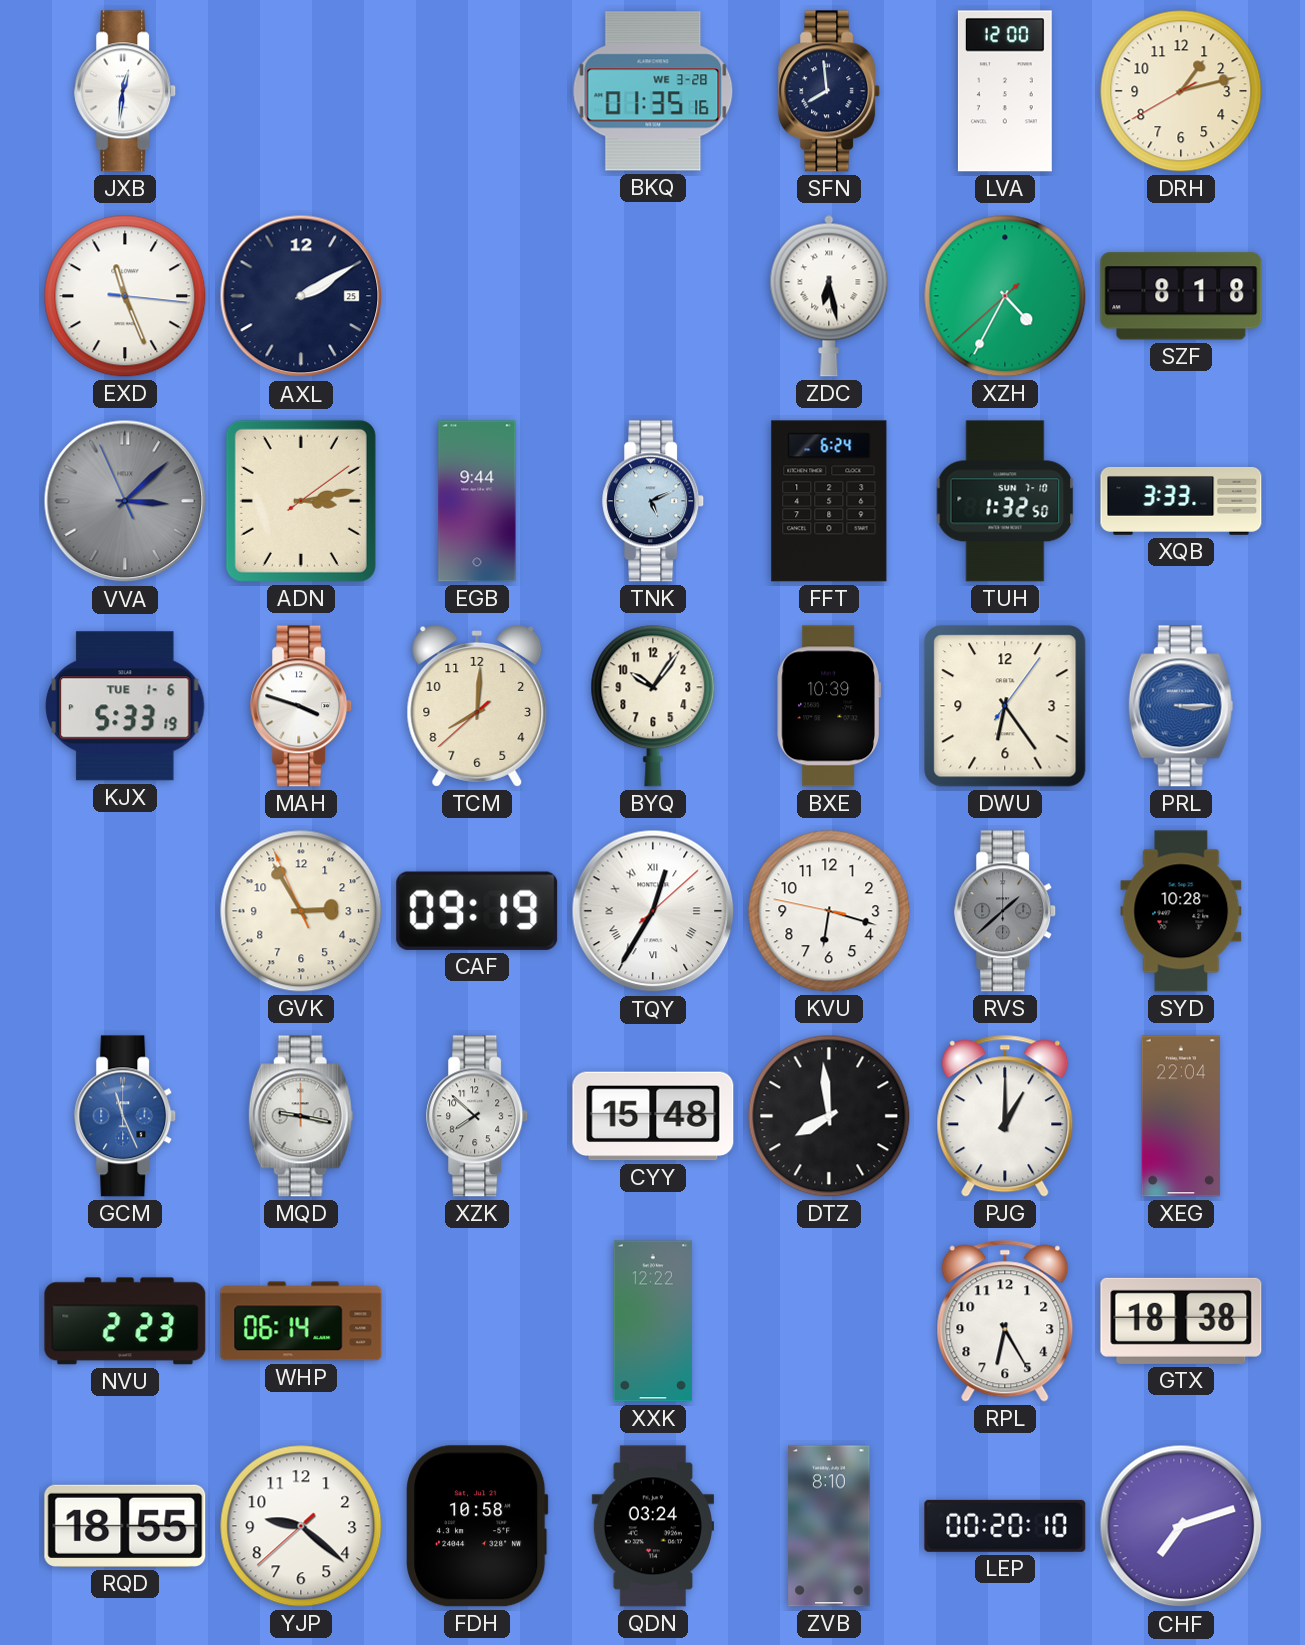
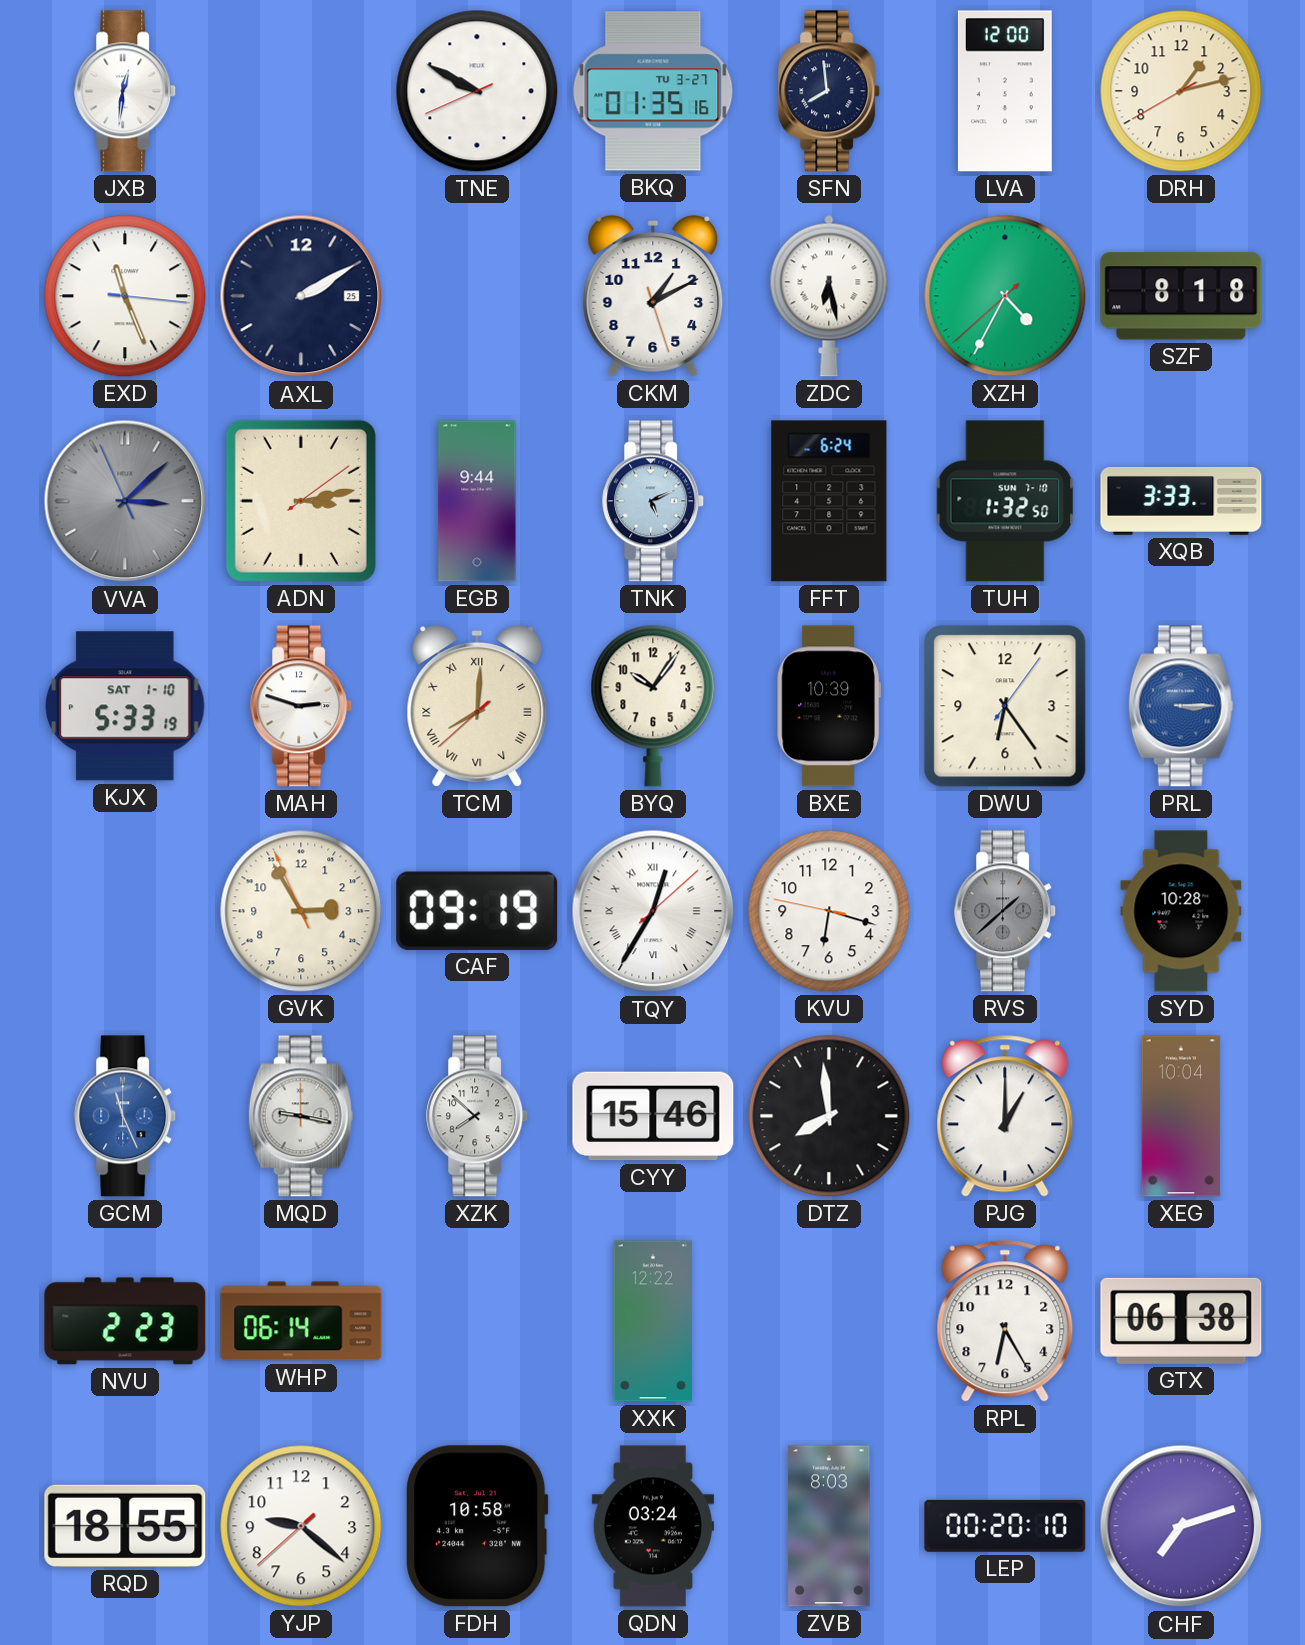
TNE: none -> 9:49 (477, 91)
BKQ date: WE 3-28 -> TU 3-27 (653, 91)
CKM: none -> 1:10 (653, 296)
KJX date: TUE 1-6 -> SAT 1-10 (125, 706)
MAH: 3:48 -> 2:48 (302, 706)
TCM numerals: Arabic -> Roman (477, 706)
CYY: 15:48 -> 15:46 (653, 1116)
XEG: 22:04 -> 10:04 (1181, 1116)
GTX: 18:38 -> 06:38 (1181, 1321)
ZVB: 8:10 -> 8:03 (829, 1526)
